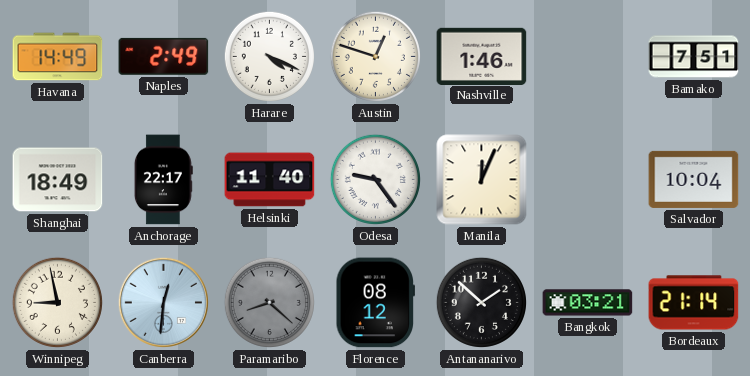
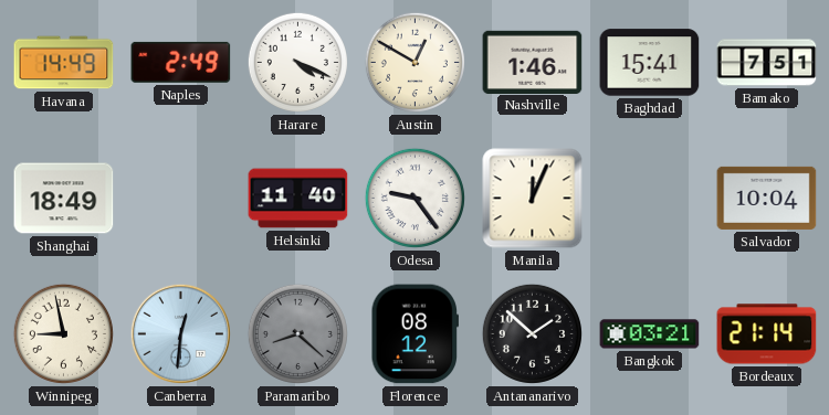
Austin: 12:48 -> 12:50 (414, 62)
Baghdad: none -> 15:41 (650, 63)
Anchorage: 22:17 -> none (163, 180)
